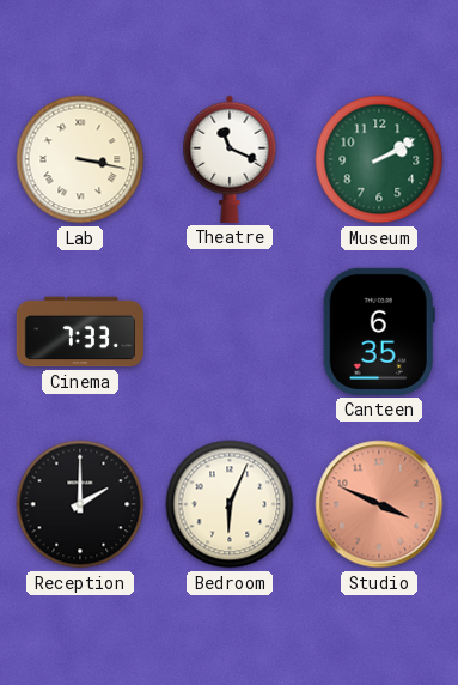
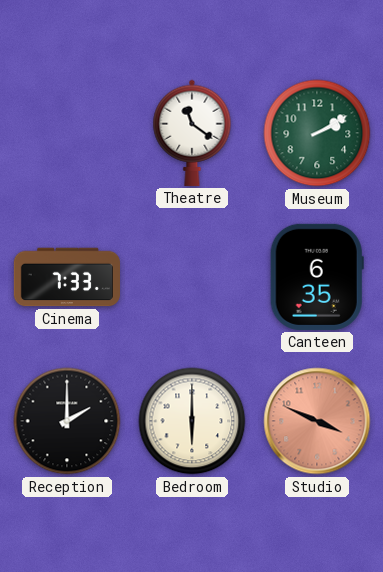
Lab: 3:17 -> none (80, 159)
Theatre: 11:19 -> 11:21 (192, 133)
Bedroom: 6:04 -> 6:00 (192, 421)
